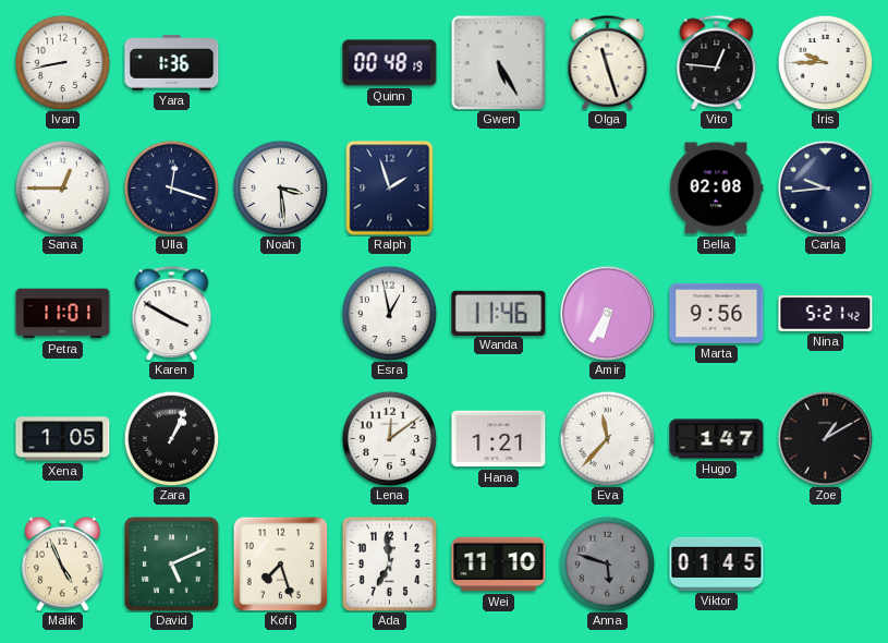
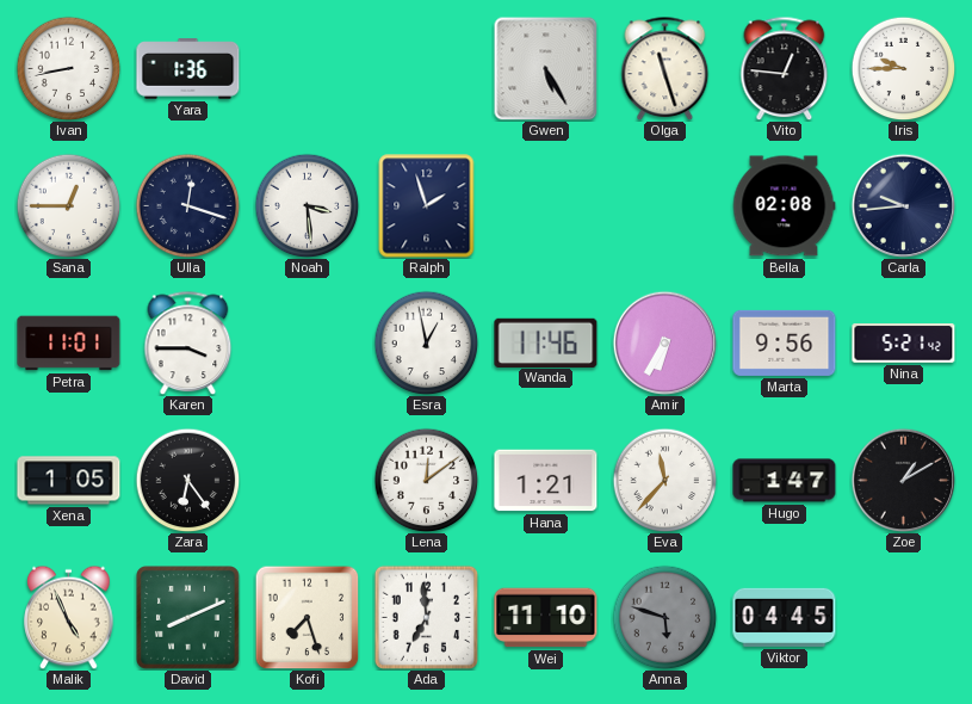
Quinn: 00:48 -> none (390, 63)
Karen: 3:50 -> 3:45 (188, 342)
Zara: 1:04 -> 6:24 (187, 480)
David: 5:11 -> 8:11 (188, 618)
Viktor: 01:45 -> 04:45 (785, 617)
